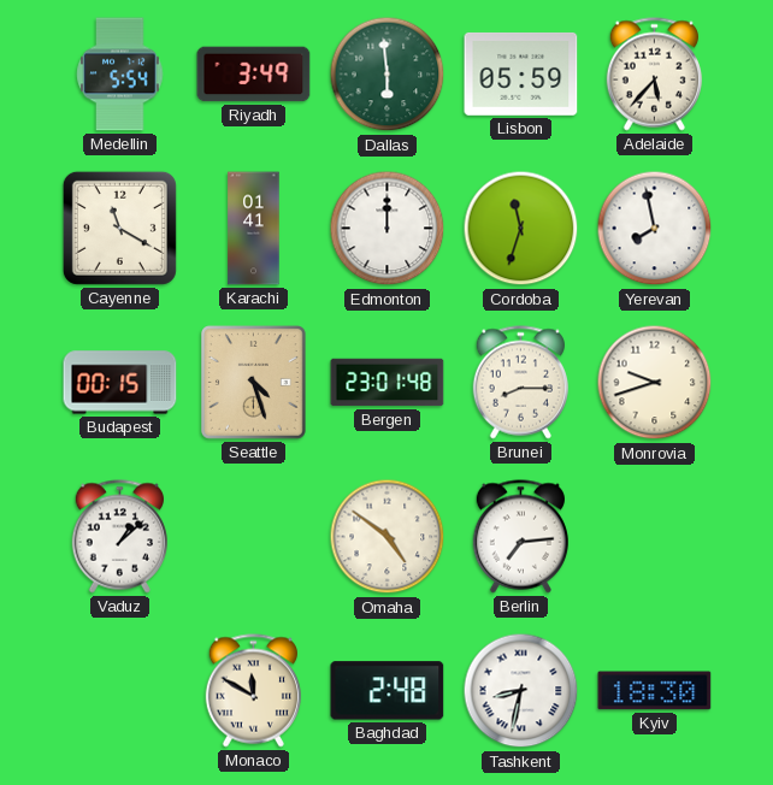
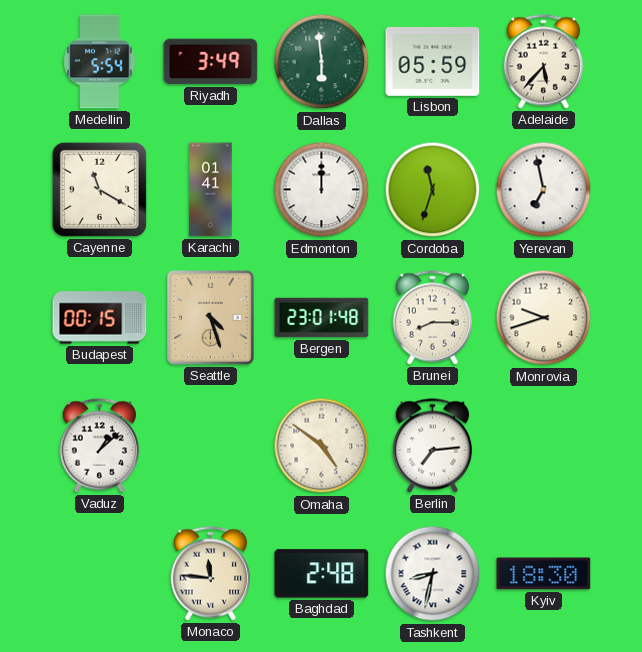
Yerevan: 7:58 -> 6:58 (544, 190)
Monaco: 11:50 -> 11:46 (210, 574)
